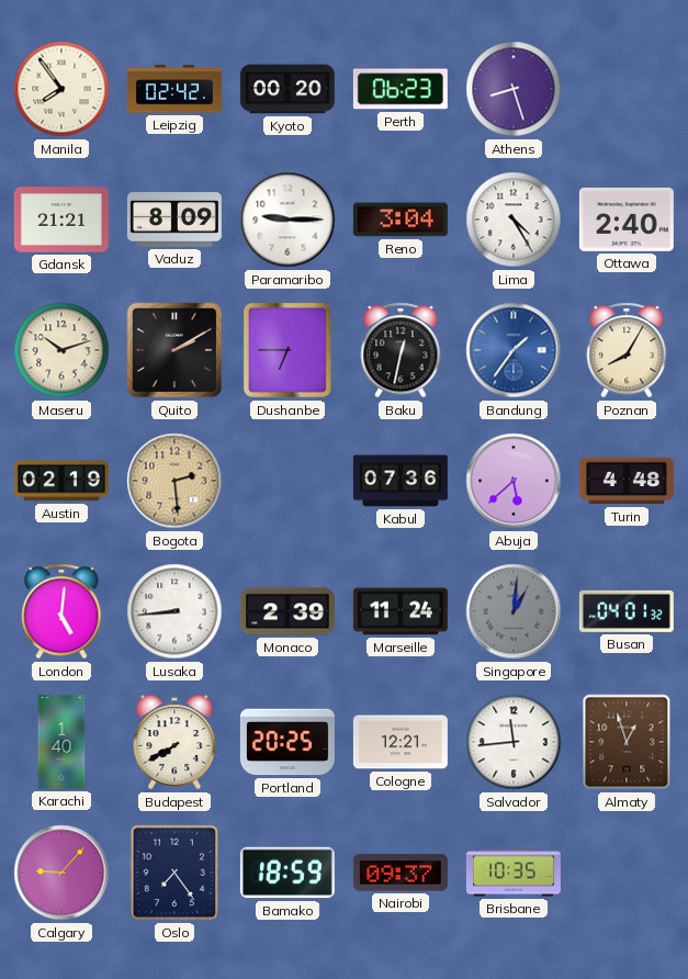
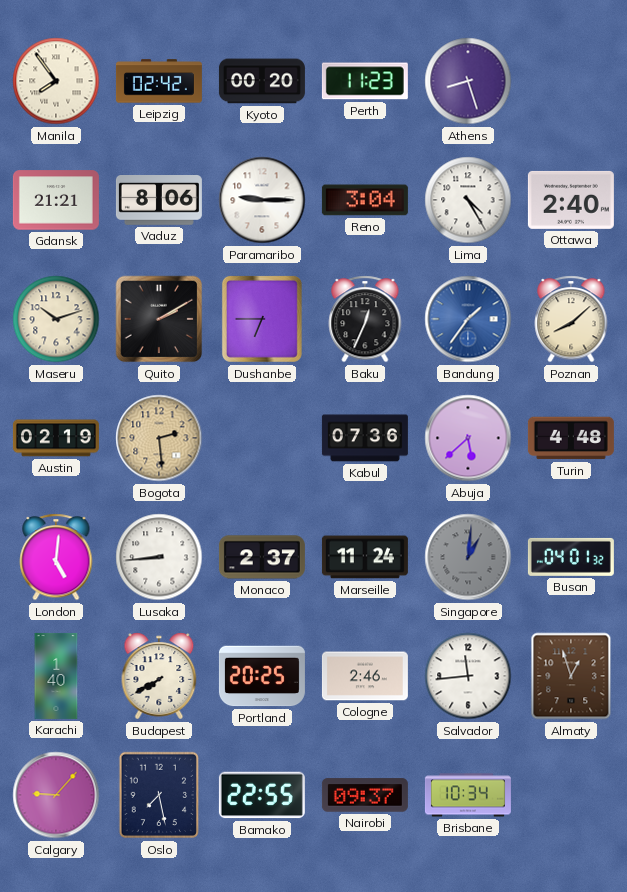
Perth: 06:23 -> 11:23 (365, 81)
Vaduz: 8:09 -> 8:06 (159, 201)
Baku: 12:32 -> 12:34 (365, 319)
Poznan: 8:05 -> 8:08 (571, 319)
Monaco: 2:39 -> 2:37 (262, 557)
Cologne: 12:21 -> 2:46 (365, 676)
Oslo: 7:24 -> 7:28 (159, 795)
Bamako: 18:59 -> 22:55 (262, 795)
Brisbane: 10:35 -> 10:34 (468, 795)
